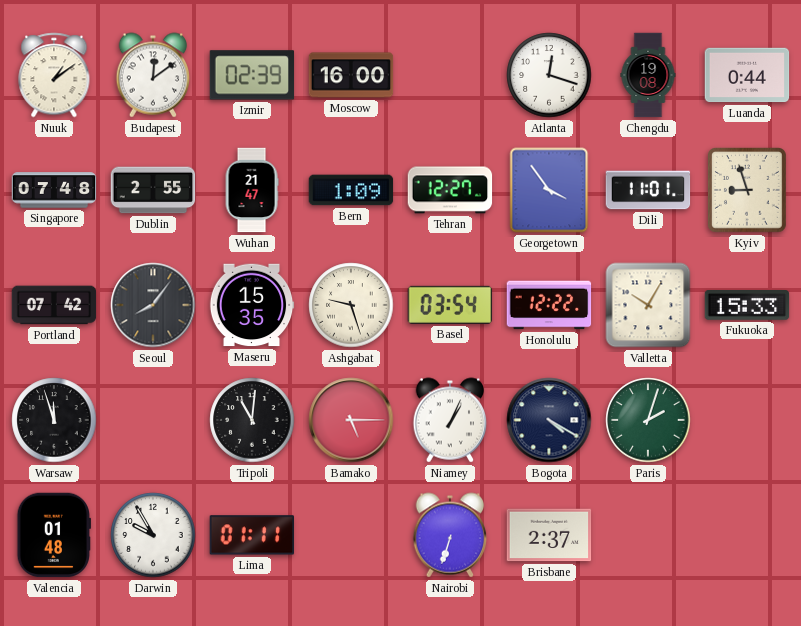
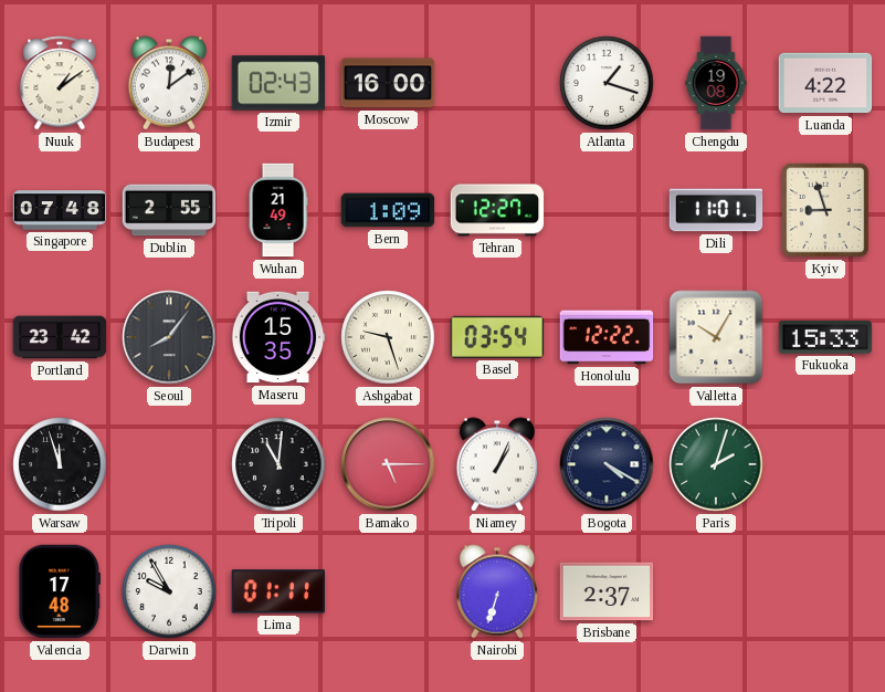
Izmir: 02:39 -> 02:43 (278, 83)
Atlanta: 12:18 -> 1:18 (607, 83)
Luanda: 0:44 -> 4:22 (825, 83)
Wuhan: 21:47 -> 21:49 (278, 210)
Georgetown: 3:54 -> none (549, 190)
Portland: 07:42 -> 23:42 (60, 337)
Valencia: 01:48 -> 17:48 (60, 591)
